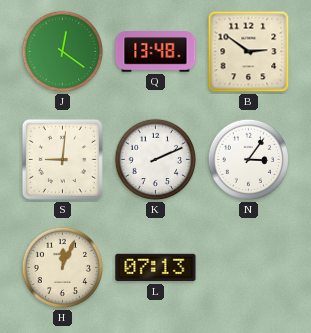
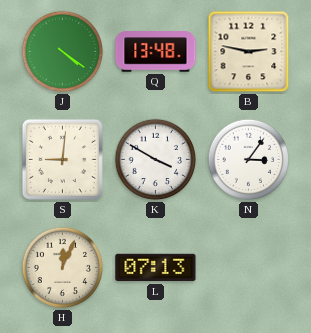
J: 12:21 -> 4:21 (63, 52)
B: 2:51 -> 2:47 (249, 52)
K: 2:11 -> 3:50 (156, 160)
